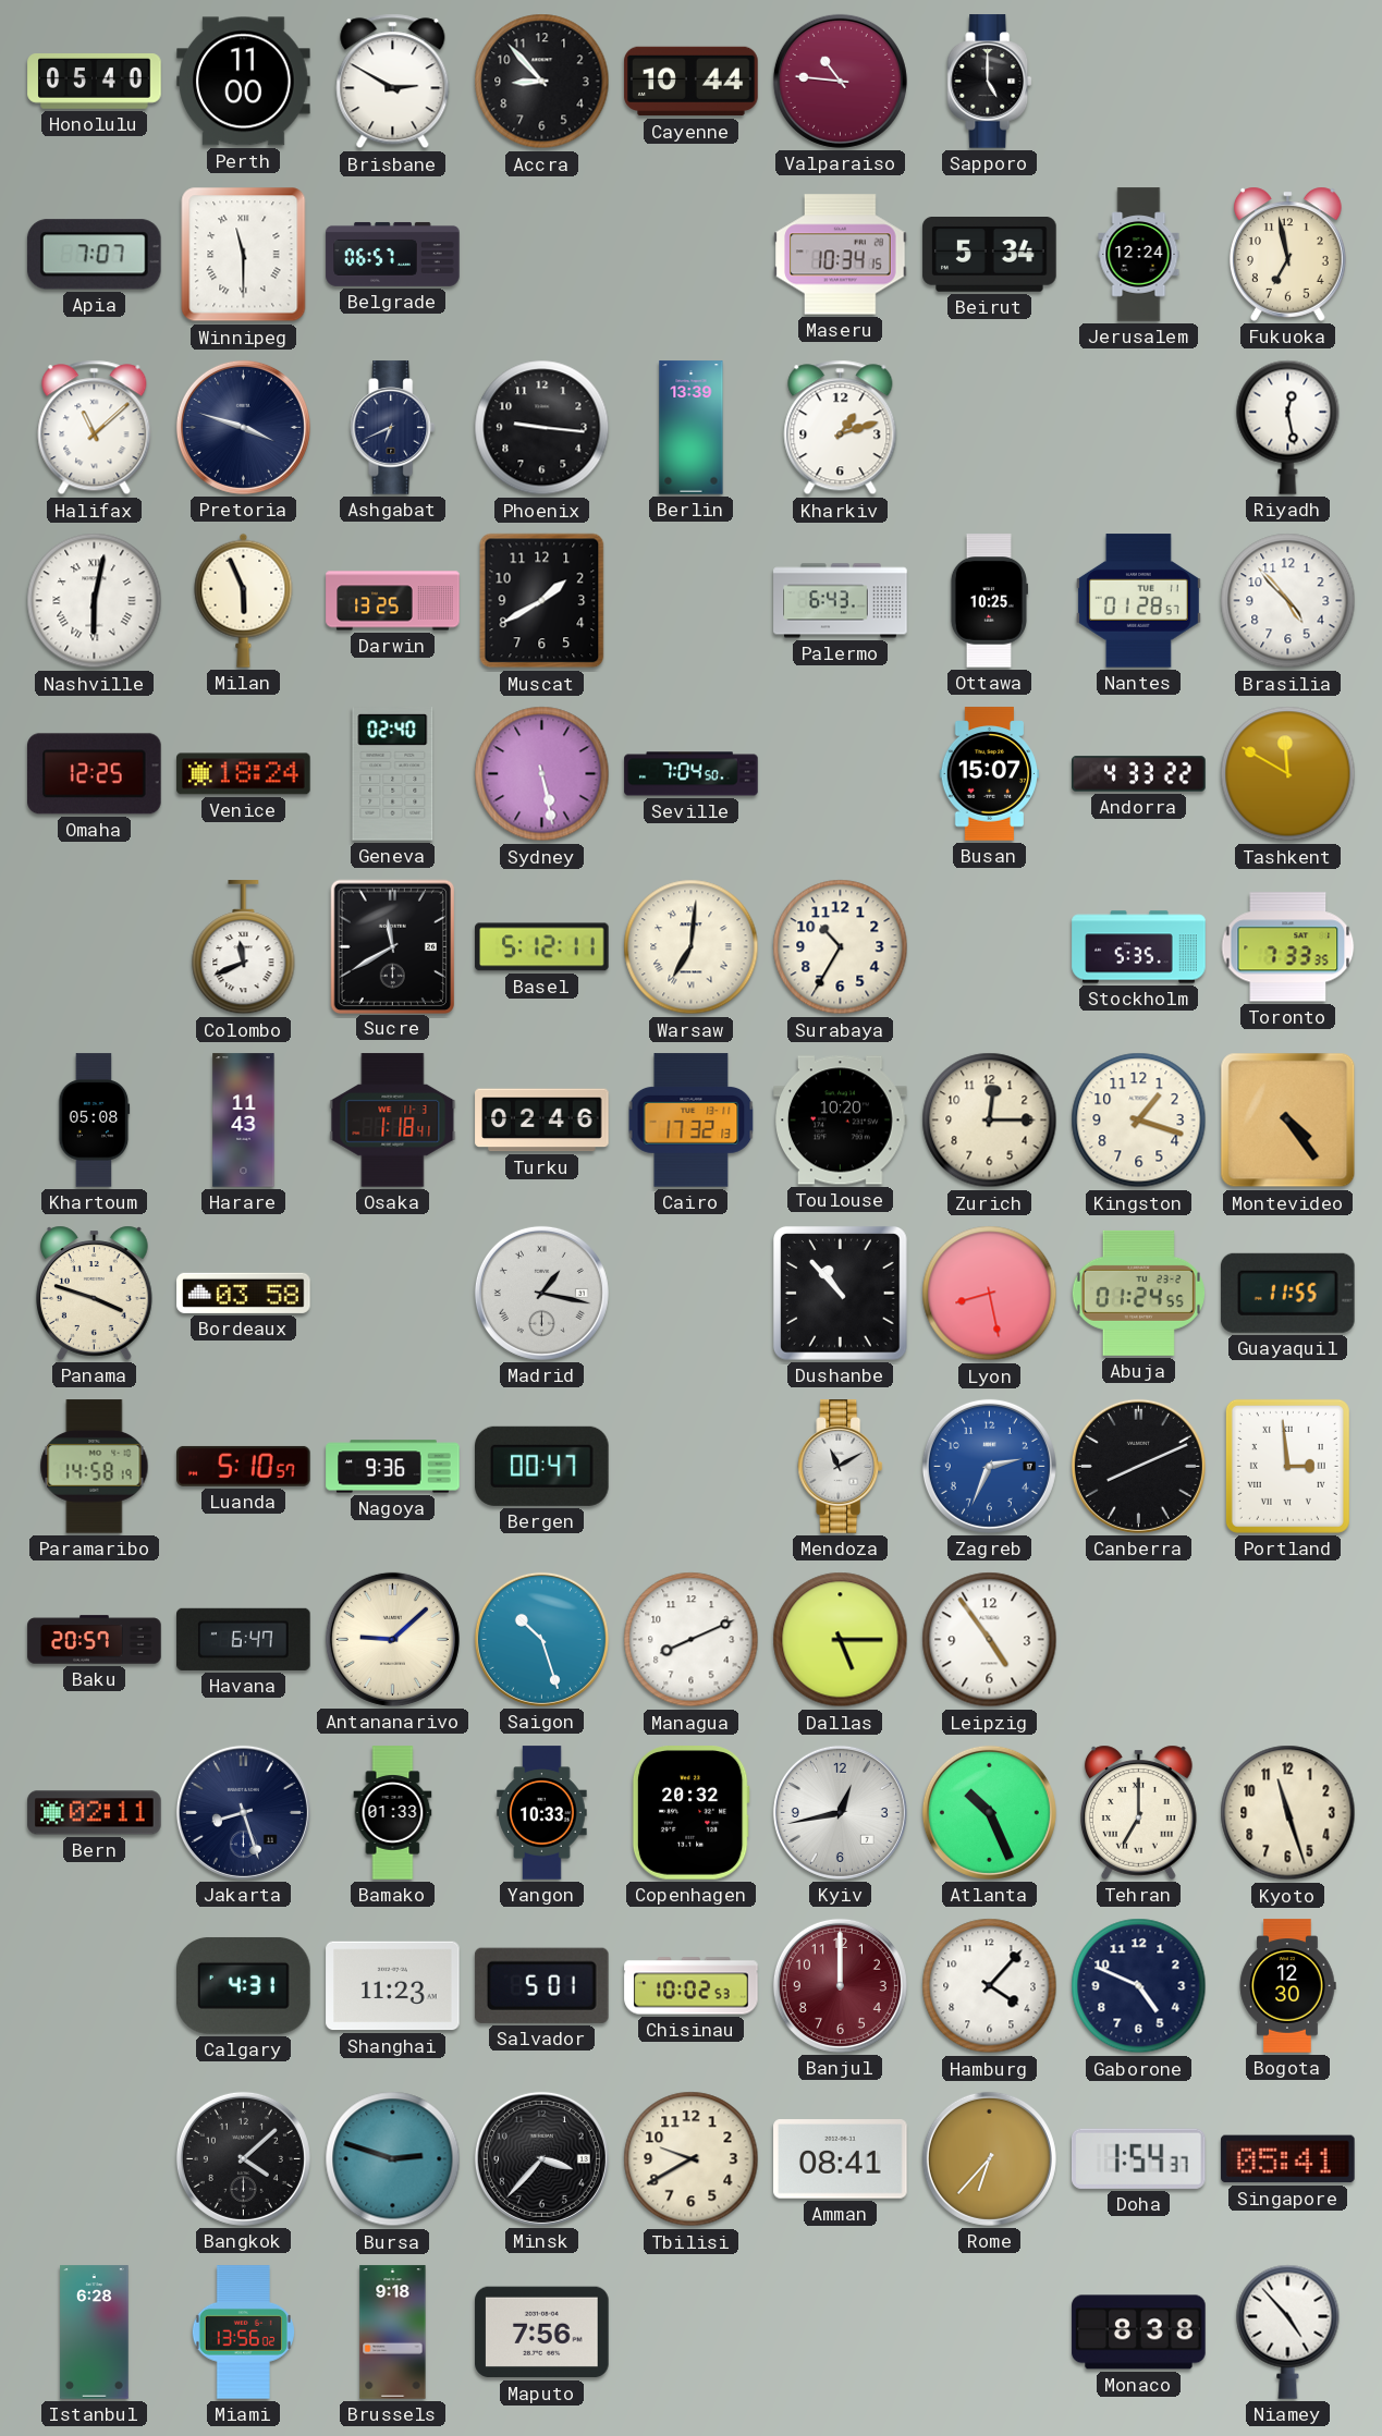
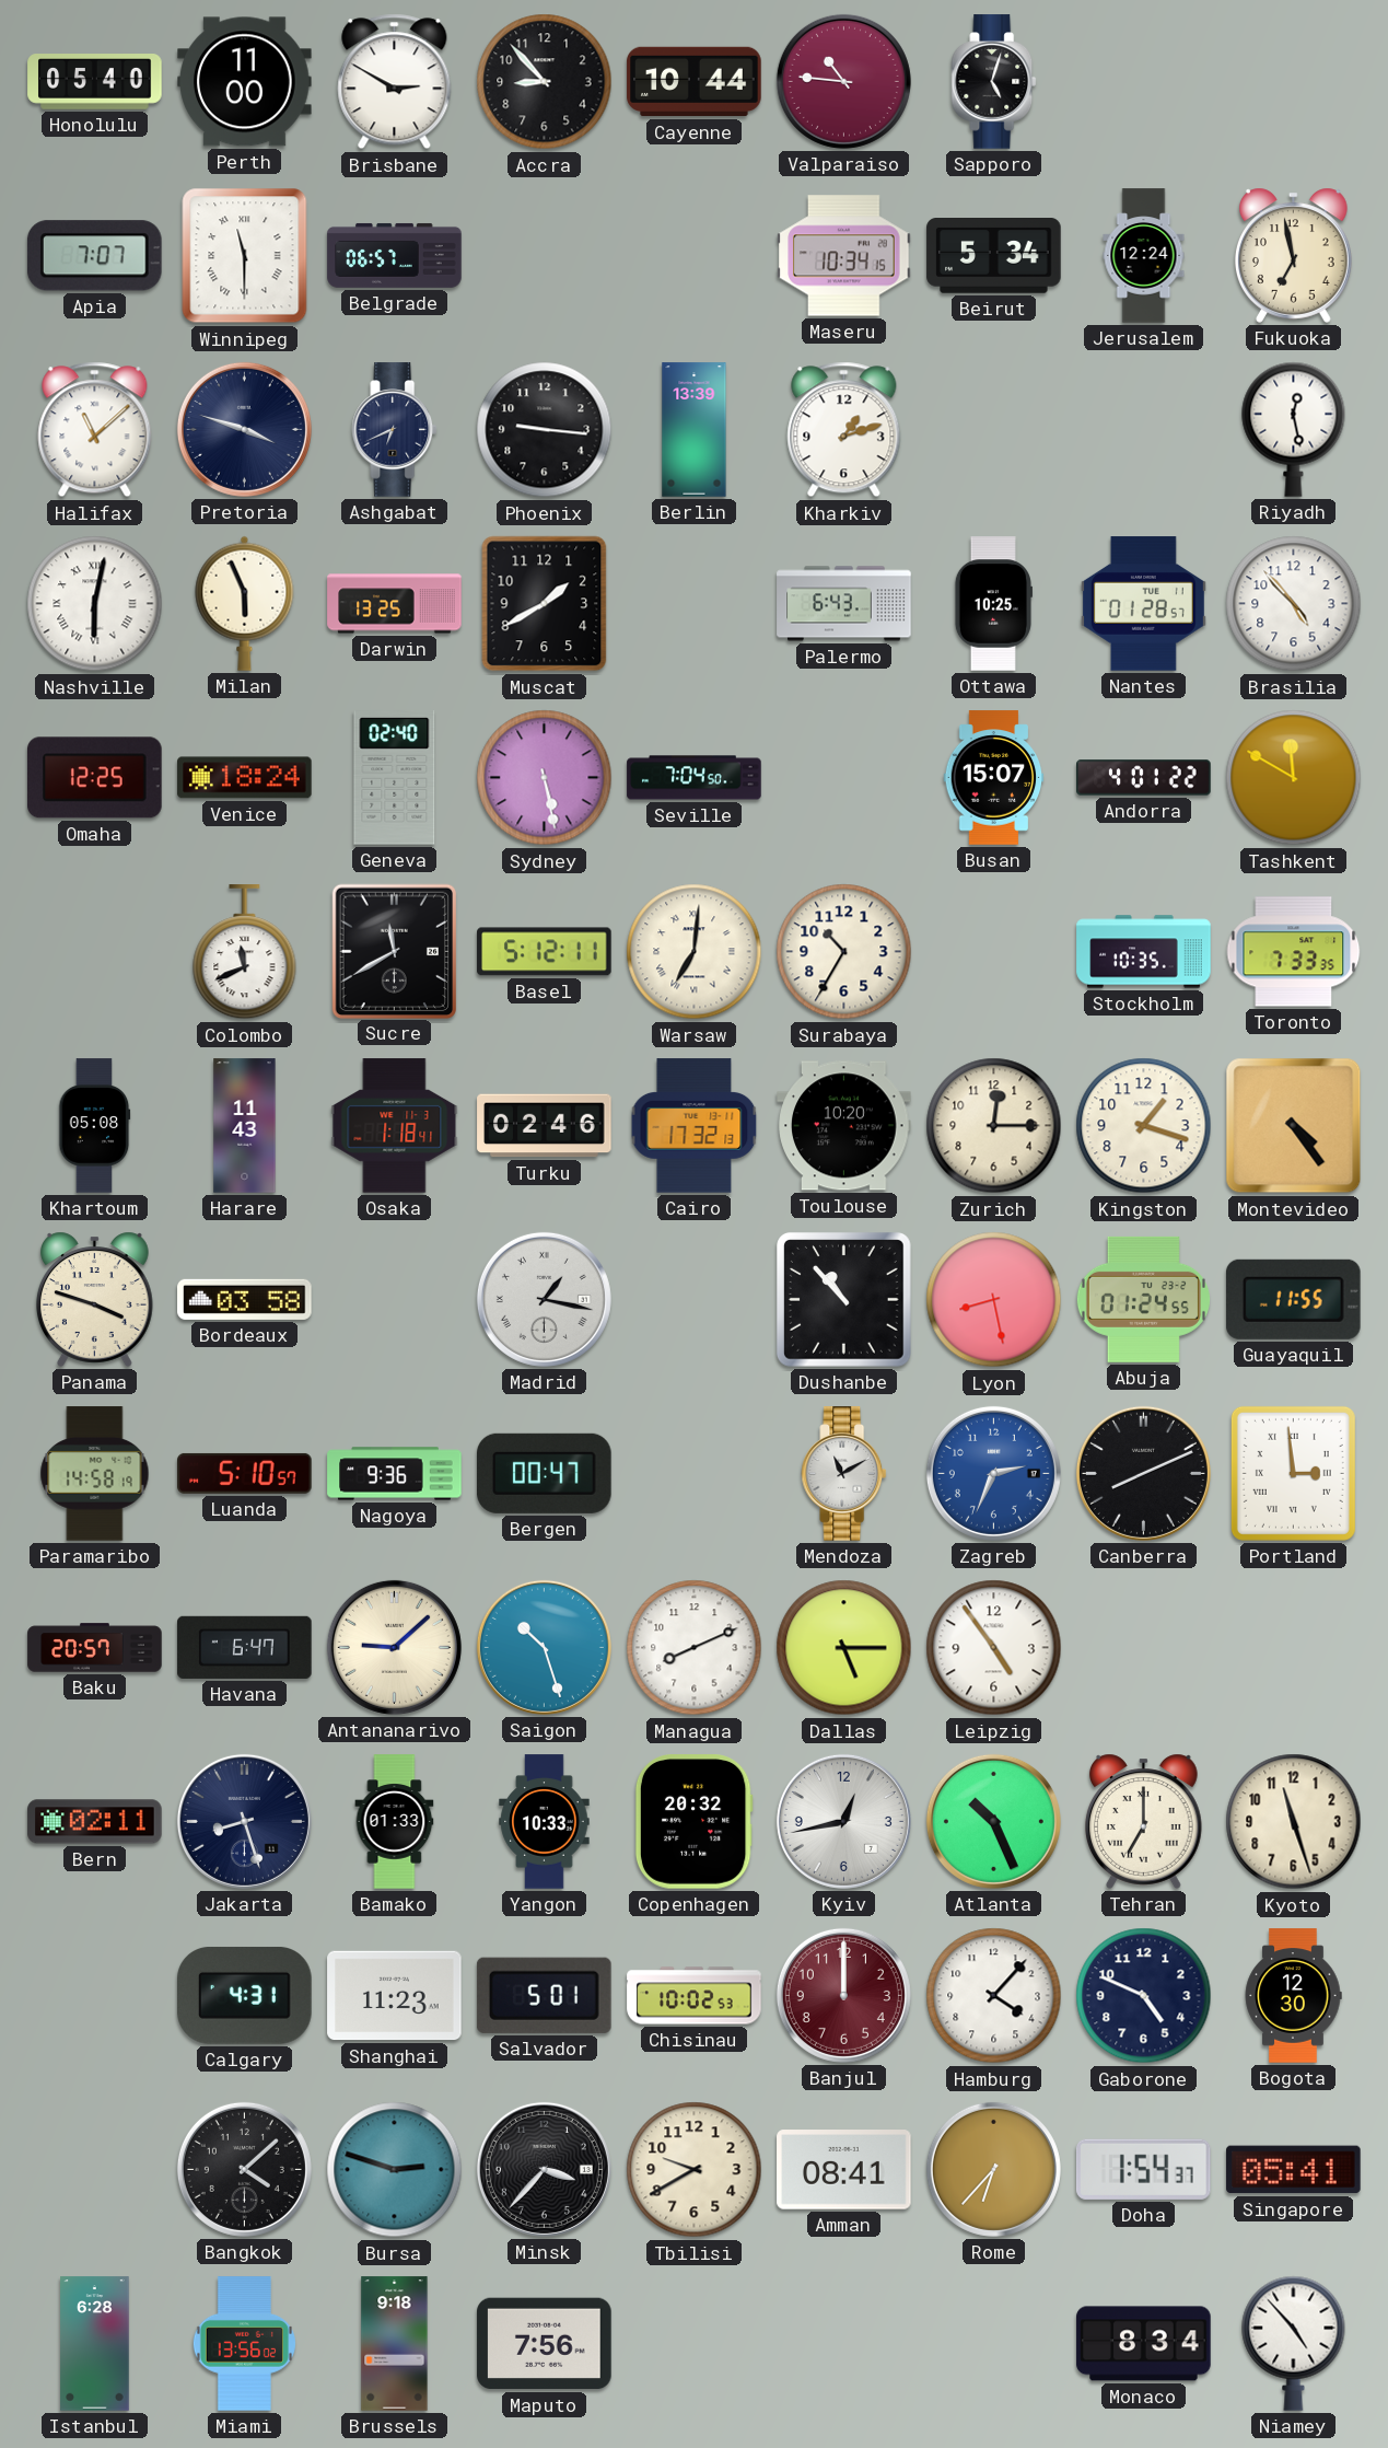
Sapporo: 5:00 -> 5:03 (994, 82)
Andorra: 4:33 -> 4:01 (1144, 778)
Stockholm: 5:35 -> 10:35 (1144, 952)
Monaco: 8:38 -> 8:34 (1144, 2344)
